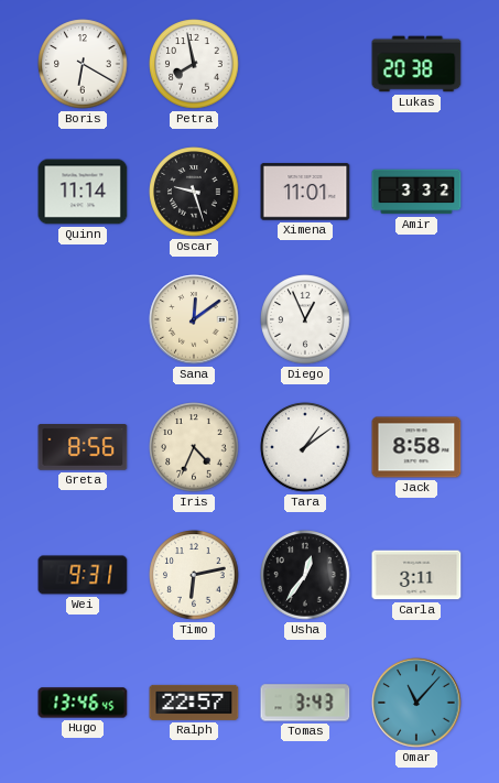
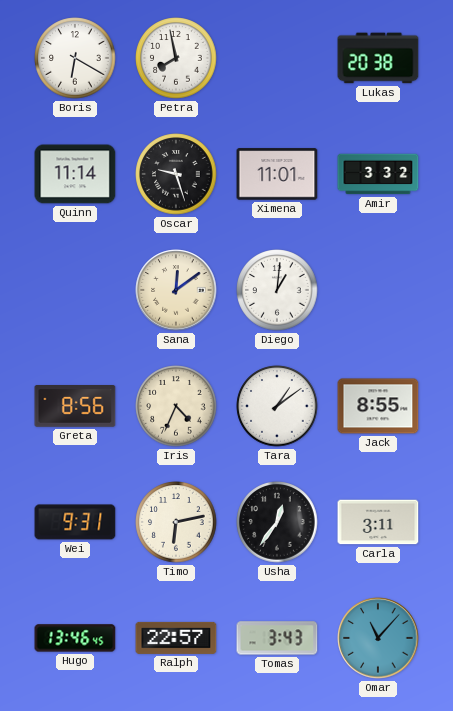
Diego: 12:56 -> 1:01 (277, 290)
Jack: 8:58 -> 8:55 (378, 406)
